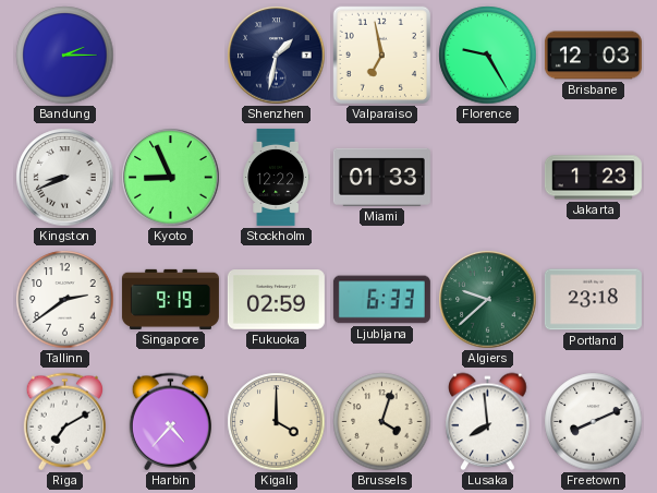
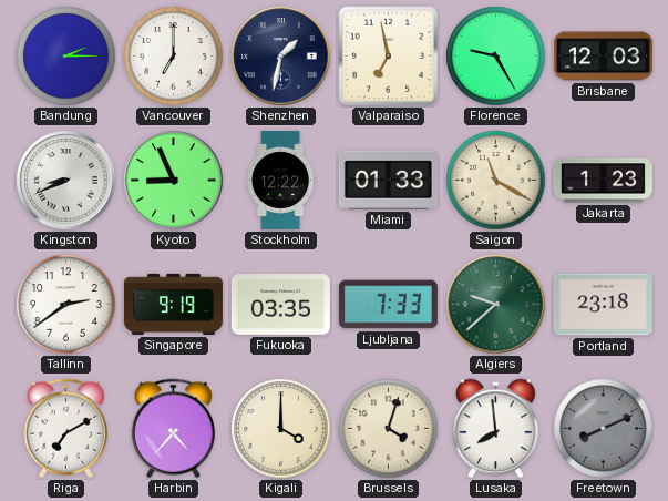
Vancouver: none -> 7:00 (174, 57)
Saigon: none -> 11:20 (496, 181)
Fukuoka: 02:59 -> 03:35 (280, 305)
Ljubljana: 6:33 -> 7:33 (388, 305)
Freetown dial: white -> grey (604, 429)
